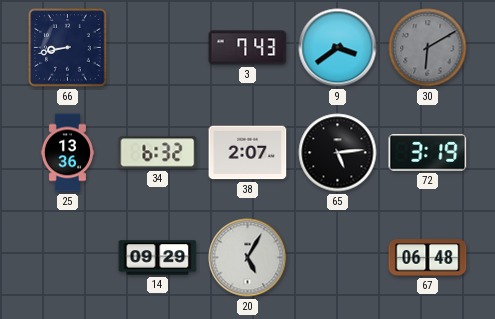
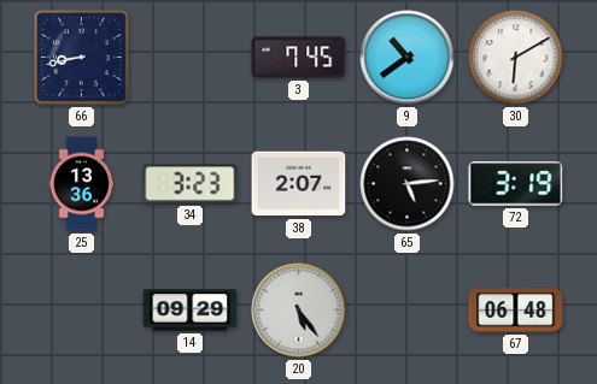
3: 7:43 -> 7:45 (299, 58)
9: 3:39 -> 10:39 (408, 58)
30 dial: grey -> white (516, 58)
34: 6:32 -> 3:23 (191, 184)
20: 5:05 -> 5:24 (299, 311)
